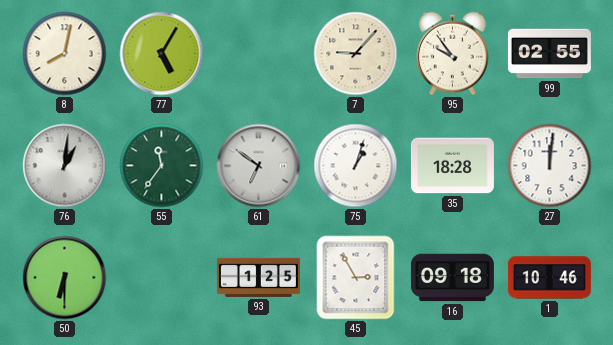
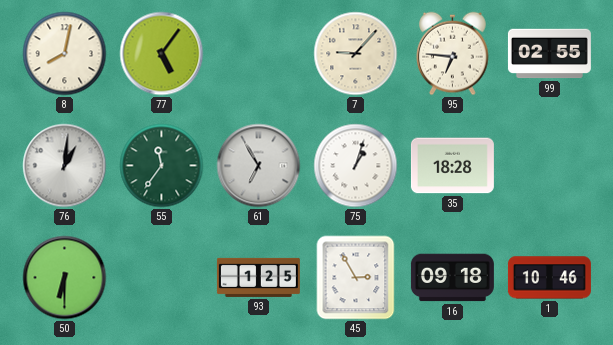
77: 5:05 -> 5:06 (162, 54)
95: 9:54 -> 6:46 (453, 54)
61: 6:51 -> 6:55 (259, 166)
27: 12:01 -> none (550, 166)
